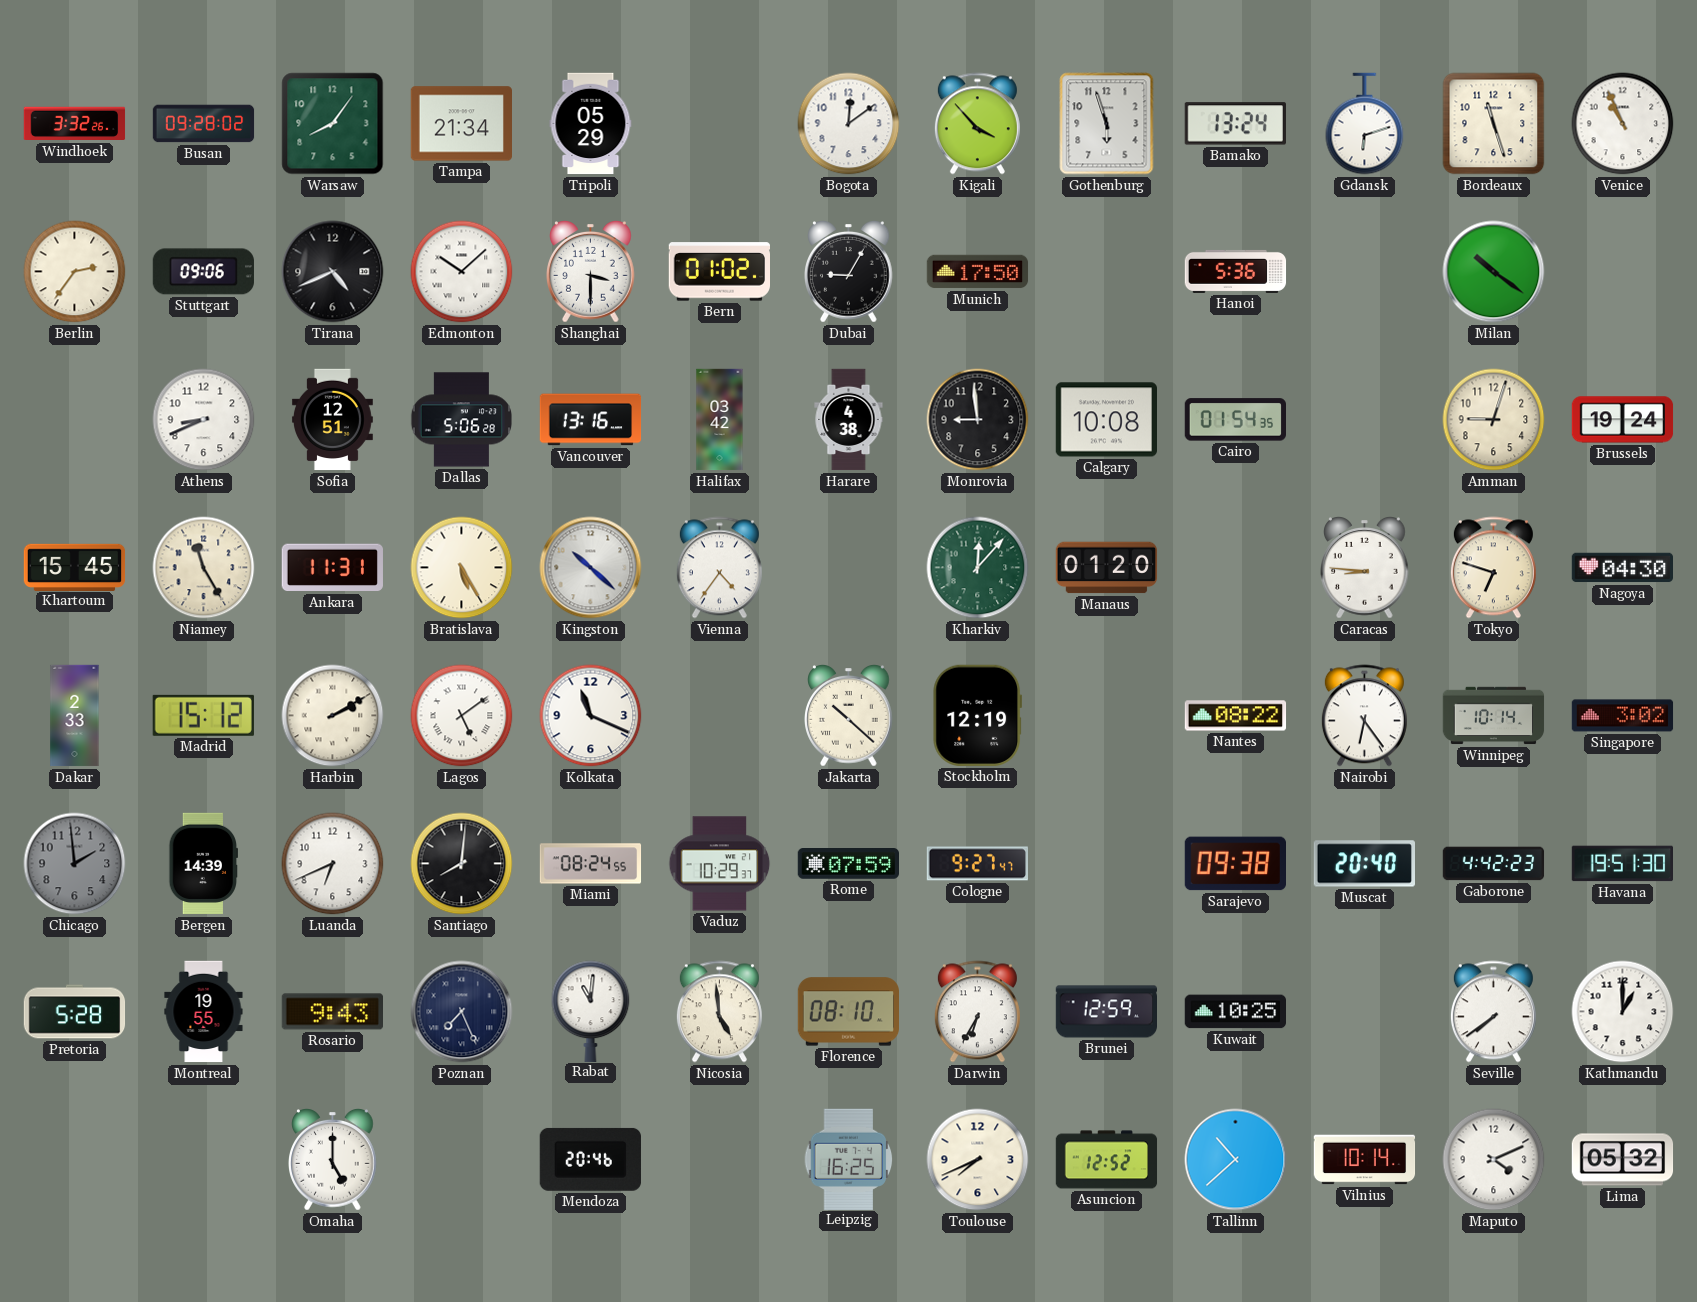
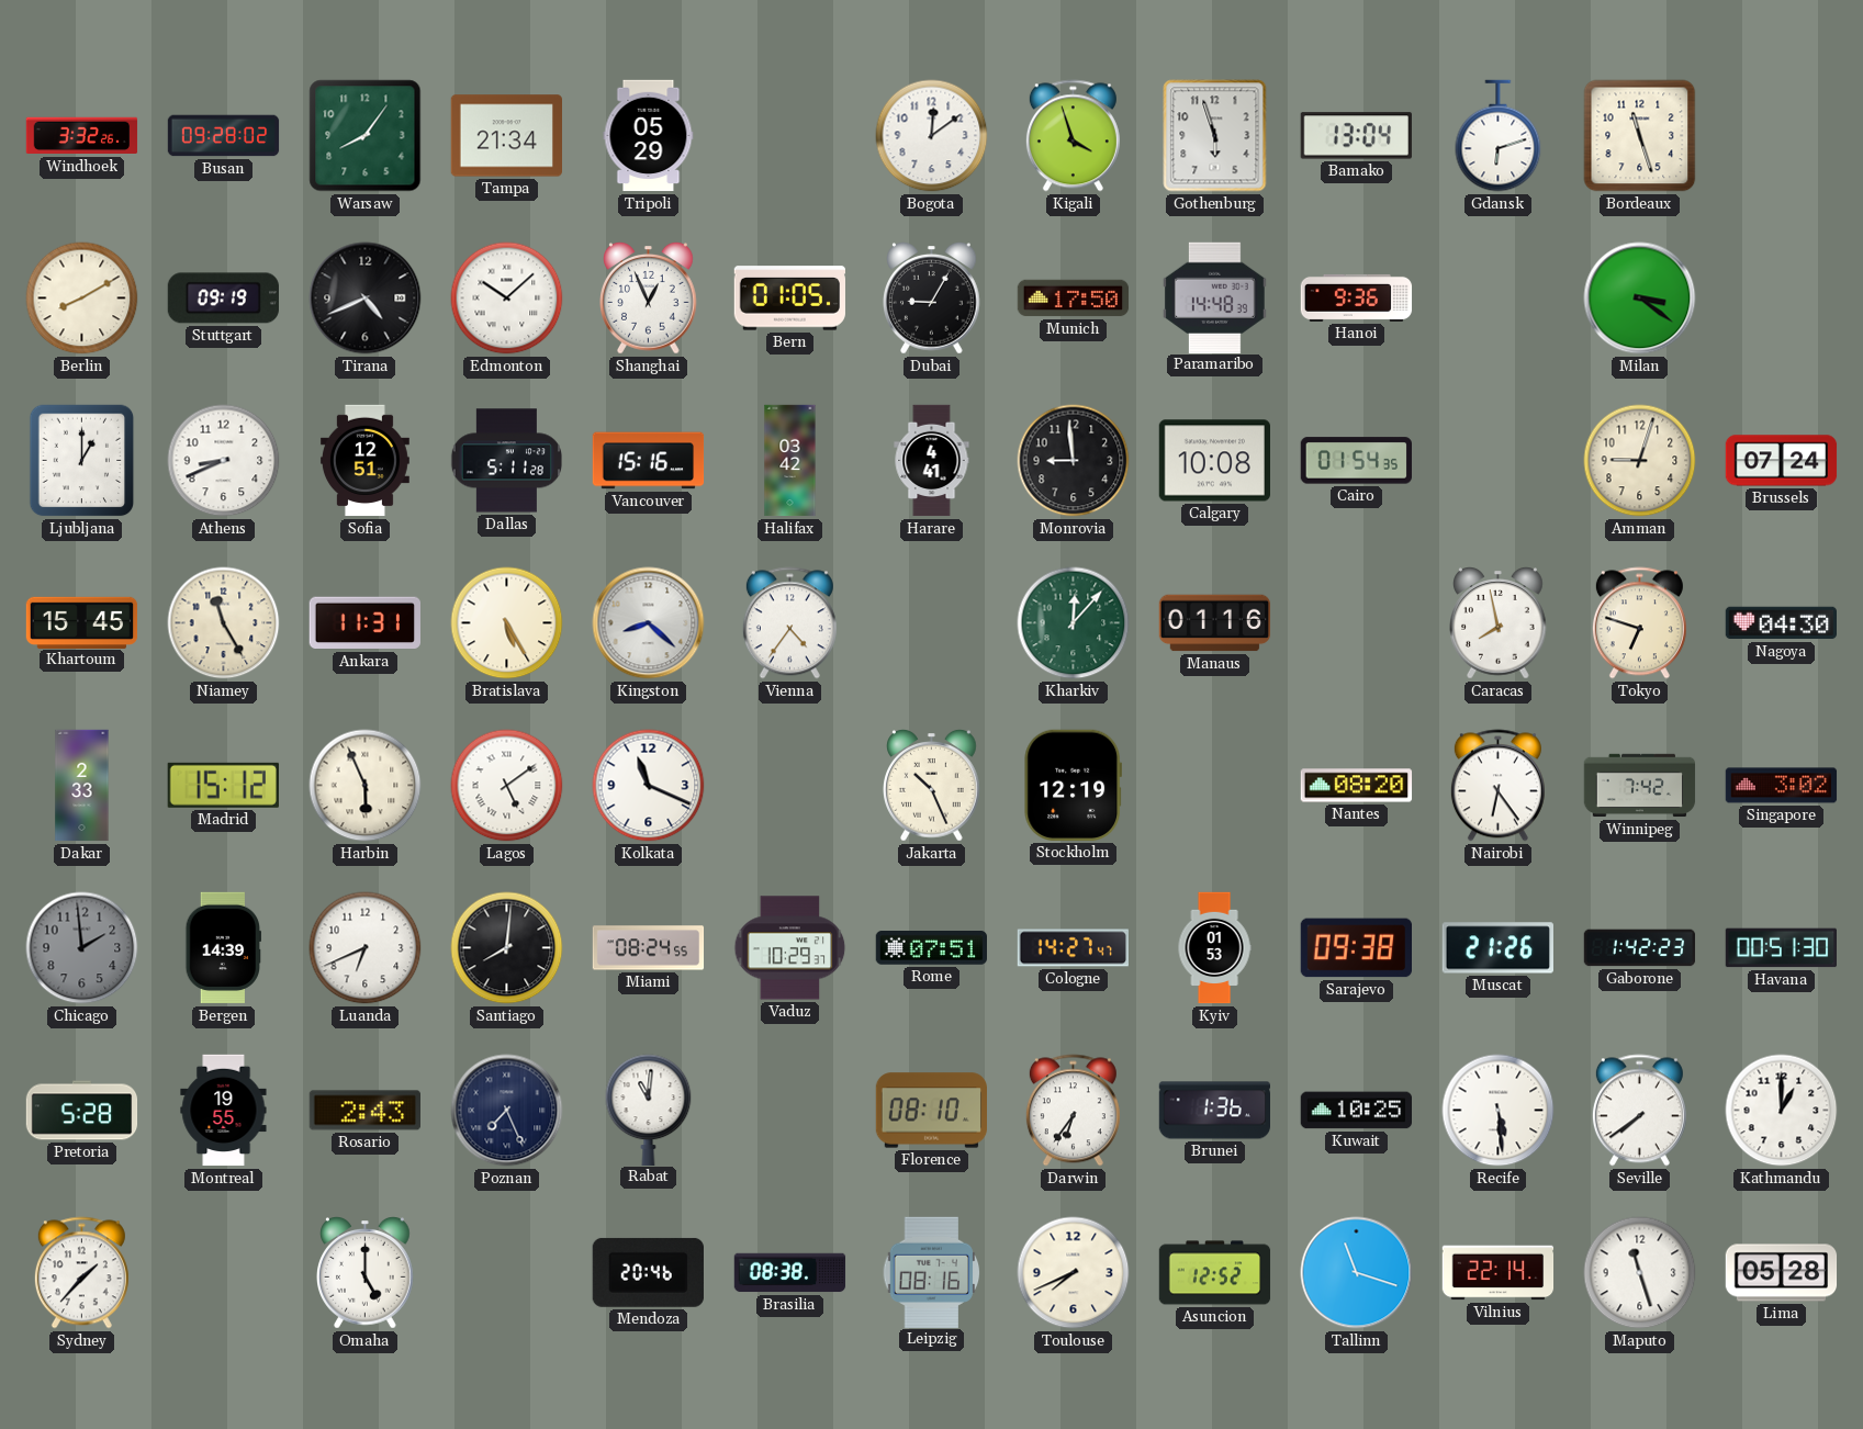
Kigali: 3:53 -> 3:57 (1073, 136)
Bamako: 13:24 -> 13:04 (1356, 136)
Venice: 10:56 -> none (1623, 124)
Berlin: 2:36 -> 8:10 (82, 299)
Stuttgart: 09:06 -> 09:19 (223, 299)
Shanghai: 3:30 -> 12:56 (649, 299)
Bern: 01:02 -> 01:05 (789, 299)
Paramaribo: none -> 14:48 (1214, 297)
Hanoi: 5:36 -> 9:36 (1357, 297)
Milan: 10:21 -> 3:21 (1640, 299)
Ljubljana: none -> 1:00 (82, 461)
Dallas: 5:06 -> 5:11 (506, 461)
Vancouver: 13:16 -> 15:16 (649, 461)
Harare: 4:38 -> 4:41 (932, 461)
Brussels: 19:24 -> 07:24 (1782, 461)
Kingston: 10:22 -> 8:22 (649, 623)
Manaus: 01:20 -> 01:16 (1215, 623)
Caracas: 8:46 -> 7:58 (1499, 623)
Harbin: 2:10 -> 5:56 (366, 786)
Jakarta: 10:22 -> 10:26 (932, 786)
Nantes: 08:22 -> 08:20 (1357, 786)
Winnipeg: 10:14 -> 7:42 (1640, 786)
Rome: 07:59 -> 07:51 (931, 948)
Cologne: 9:27 -> 14:27 (1073, 948)
Kyiv: none -> 01:53 (1214, 948)
Muscat: 20:40 -> 21:26 (1497, 948)
Gaborone: 4:42 -> 1:42 (1640, 948)
Havana: 19:51 -> 00:51 (1782, 948)
Rosario: 9:43 -> 2:43 (364, 1111)
Nicosia: 4:59 -> none (719, 1012)
Darwin: 6:35 -> 6:36 (1073, 1111)
Brunei: 12:59 -> 1:36 (1215, 1111)
Recife: none -> 5:29 (1499, 1111)
Sydney: none -> 1:37 (81, 1273)
Brasilia: none -> 08:38 (790, 1273)
Leipzig: 16:25 -> 08:16 (932, 1272)
Tallinn: 10:38 -> 11:18 (1357, 1273)
Vilnius: 10:14 -> 22:14 (1499, 1273)
Maputo: 4:11 -> 11:27 (1640, 1273)
Lima: 05:32 -> 05:28 (1782, 1273)
